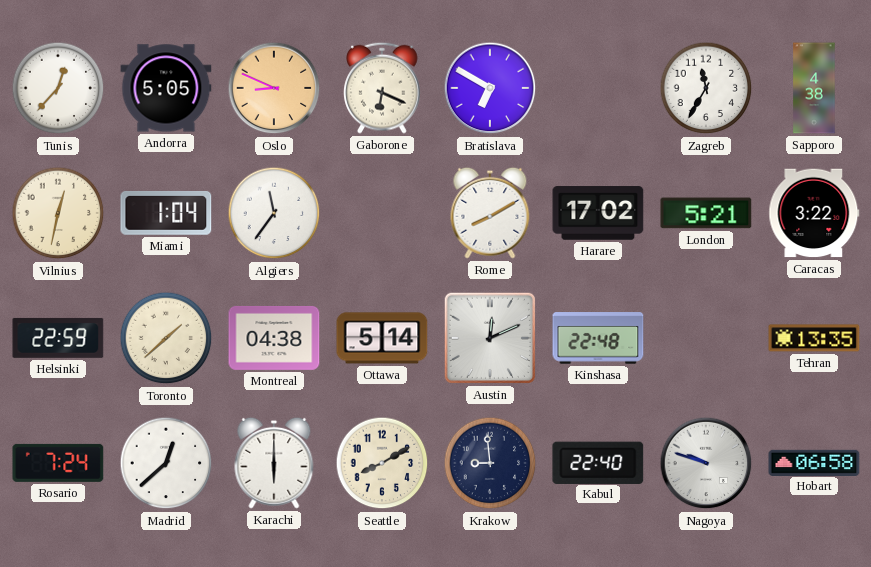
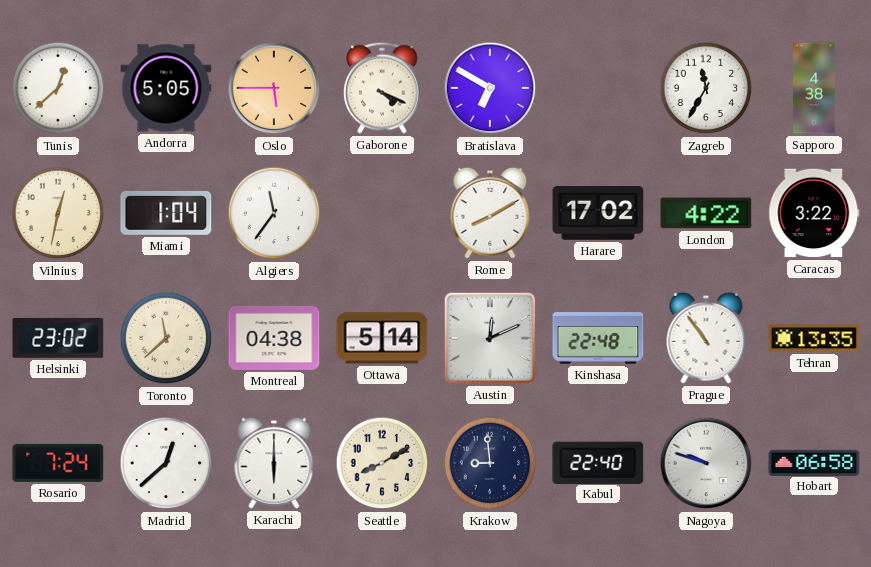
Tunis: 12:37 -> 12:38 (58, 88)
Oslo: 8:49 -> 5:45 (274, 88)
Gaborone: 6:19 -> 4:19 (382, 88)
London: 5:21 -> 4:22 (706, 213)
Helsinki: 22:59 -> 23:02 (58, 338)
Toronto: 1:38 -> 11:38 (166, 338)
Prague: none -> 10:54 (706, 338)
